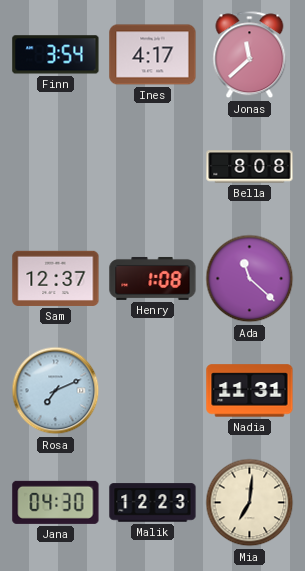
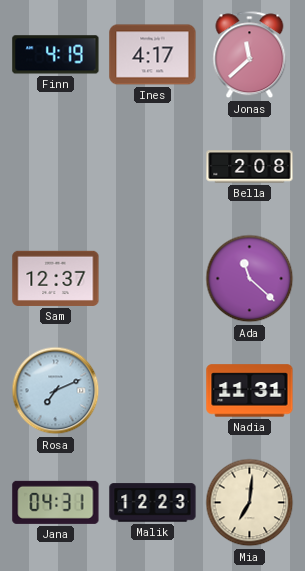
Finn: 3:54 -> 4:19 (56, 55)
Bella: 8:08 -> 2:08 (250, 167)
Henry: 1:08 -> none (153, 278)
Jana: 04:30 -> 04:31 (56, 502)
